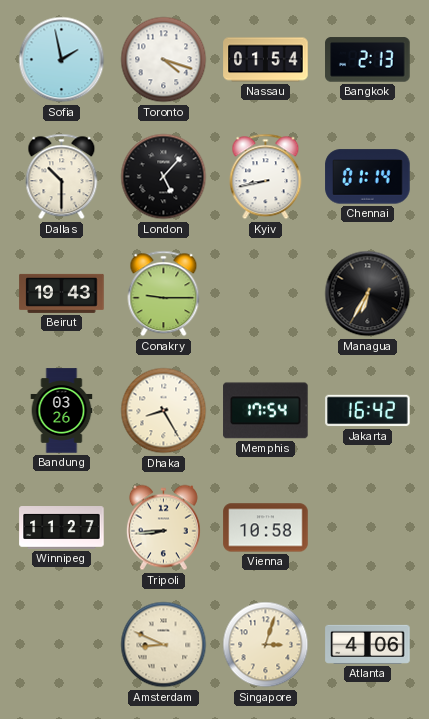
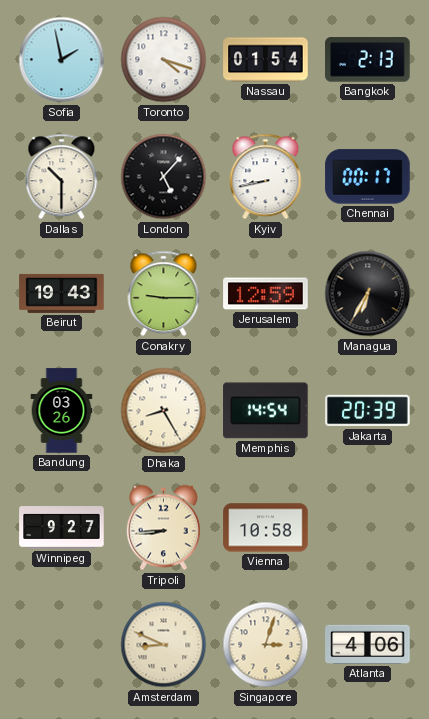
Chennai: 01:14 -> 00:17 (368, 177)
Jerusalem: none -> 12:59 (266, 294)
Memphis: 17:54 -> 14:54 (266, 411)
Jakarta: 16:42 -> 20:39 (368, 411)
Winnipeg: 11:27 -> 9:27 (62, 528)
